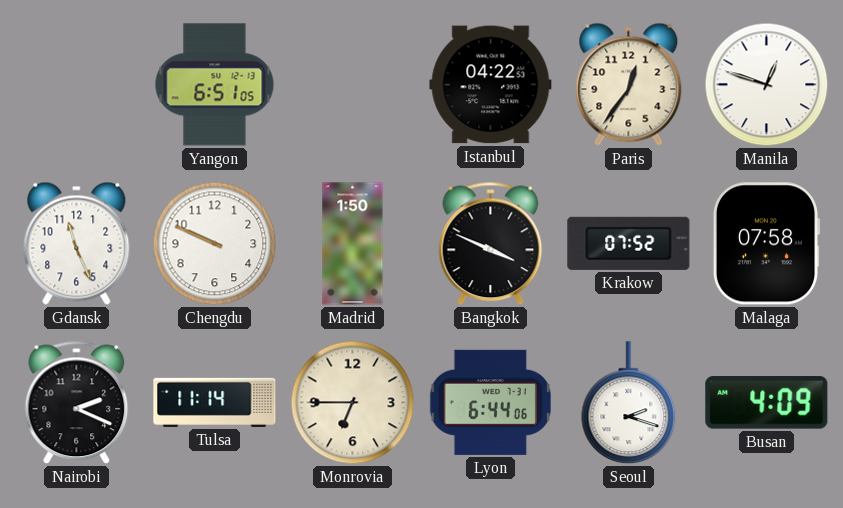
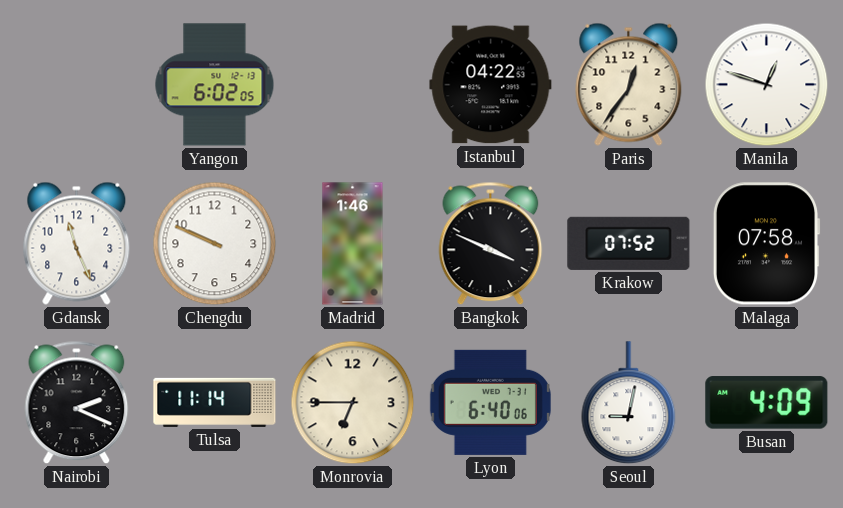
Yangon: 6:51 -> 6:02 (215, 85)
Madrid: 1:50 -> 1:46 (353, 244)
Lyon: 6:44 -> 6:40 (490, 402)
Seoul: 2:18 -> 9:02 (629, 403)
